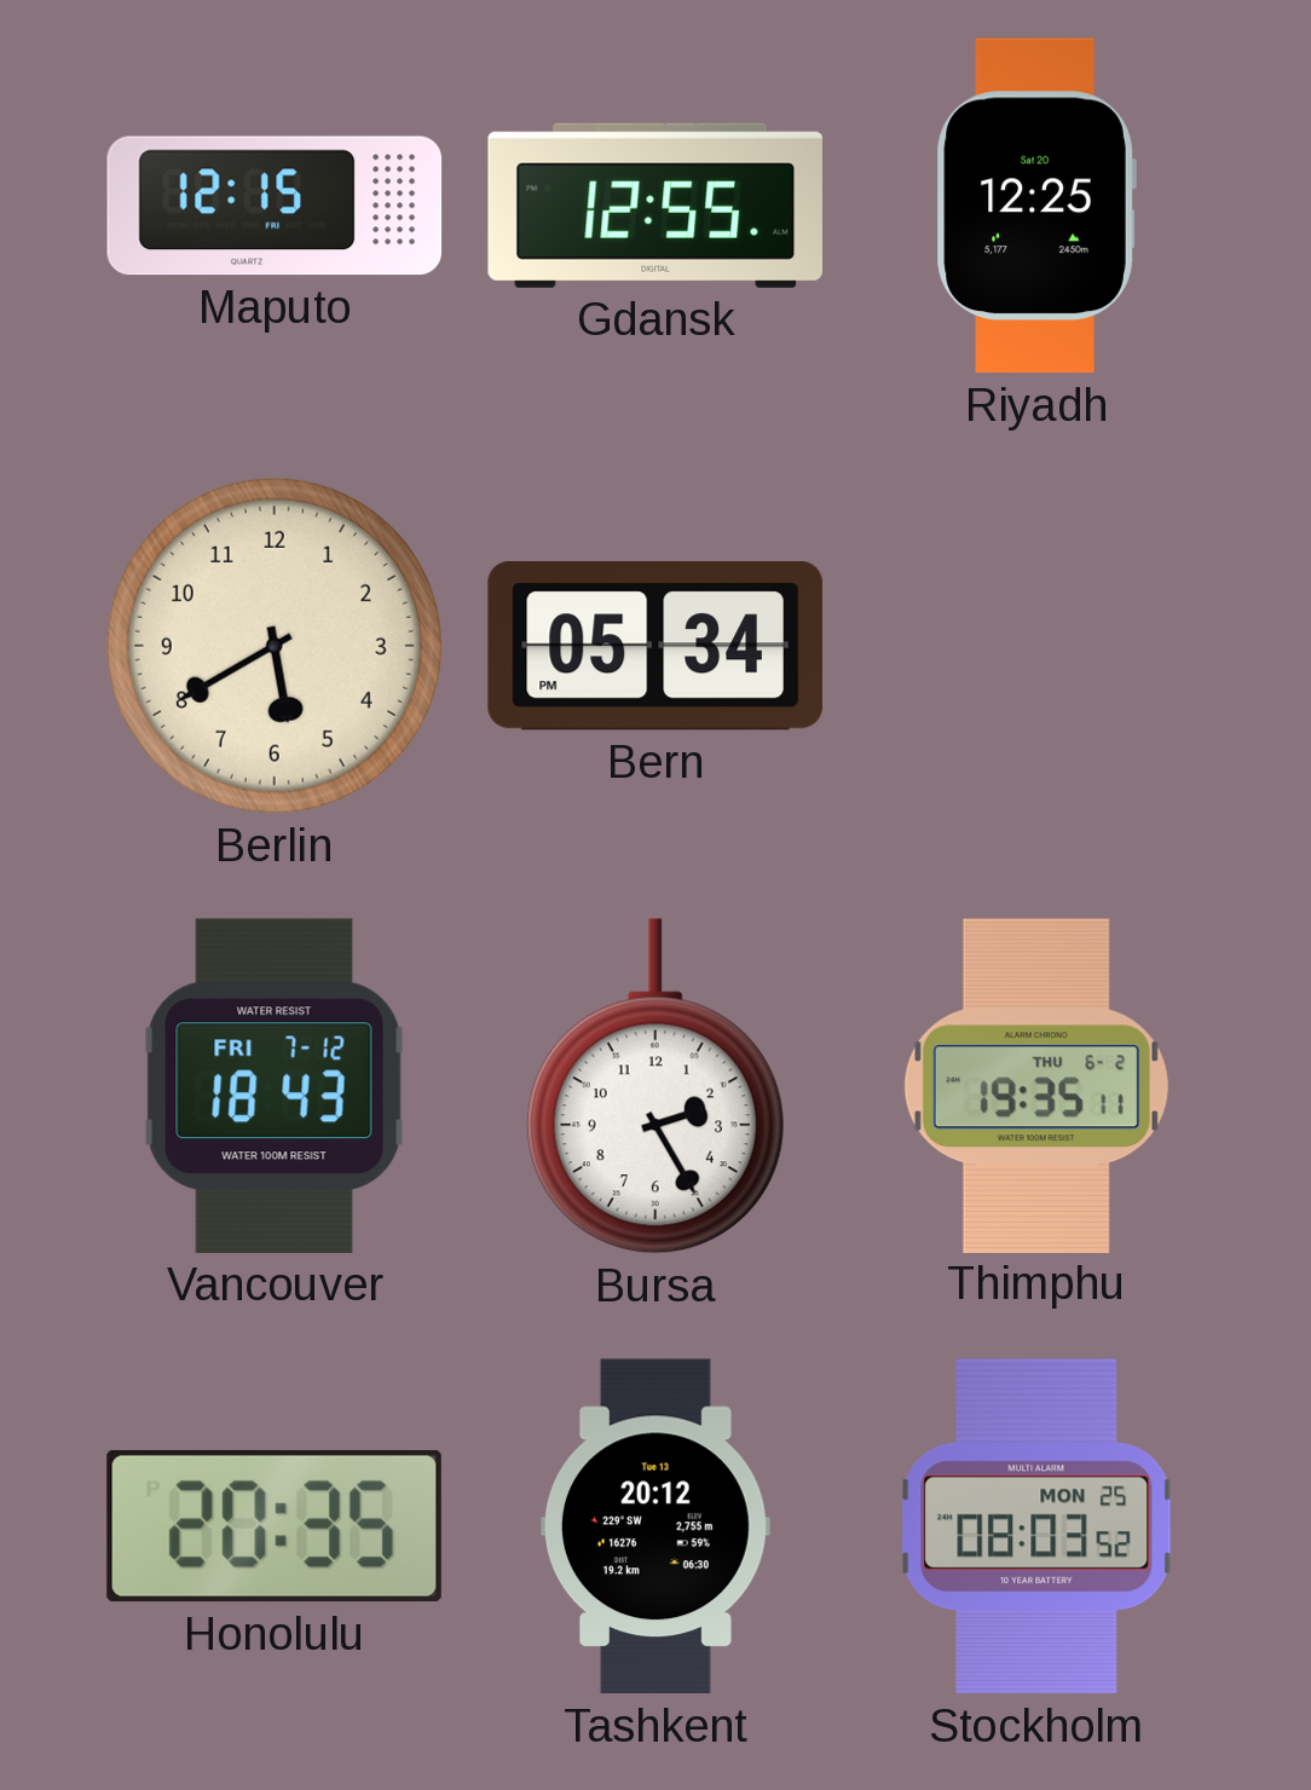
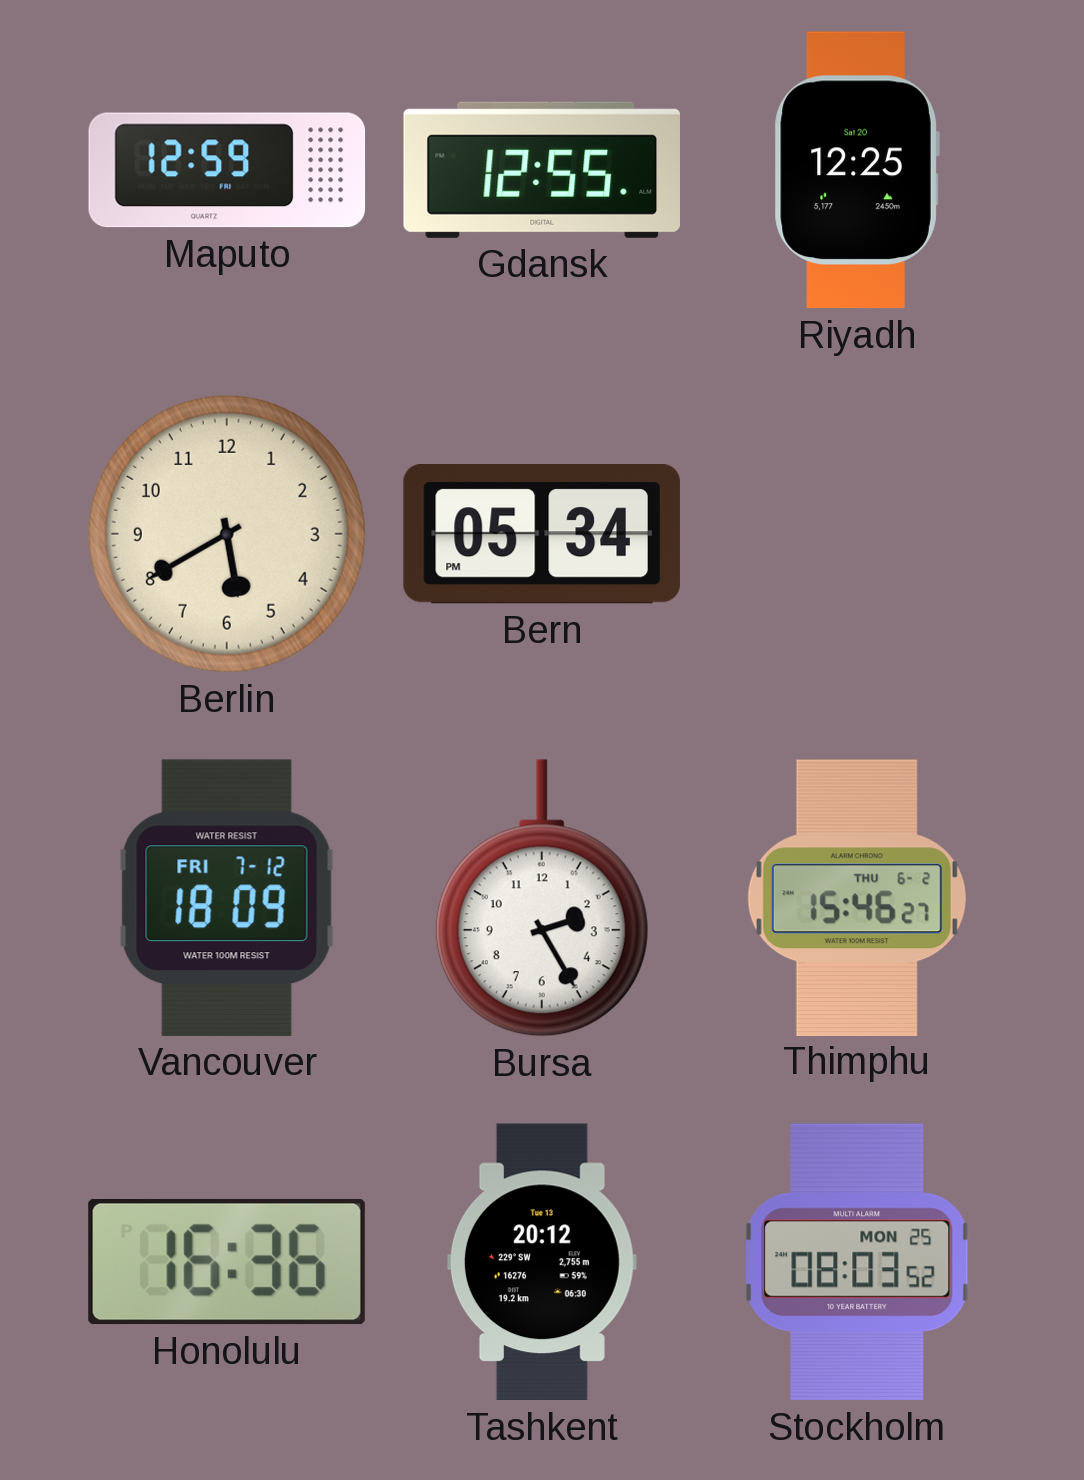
Maputo: 12:15 -> 12:59 (227, 170)
Vancouver: 18:43 -> 18:09 (227, 898)
Thimphu: 19:35 -> 15:46 (857, 897)
Honolulu: 20:35 -> 16:36 (227, 1262)
